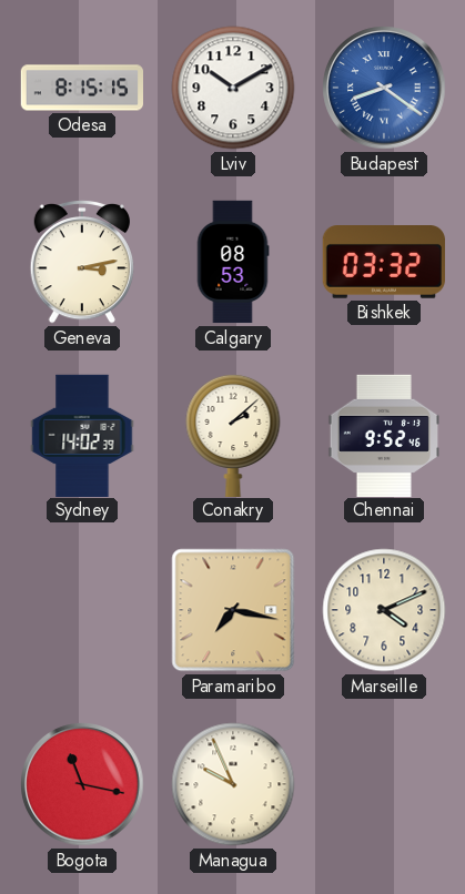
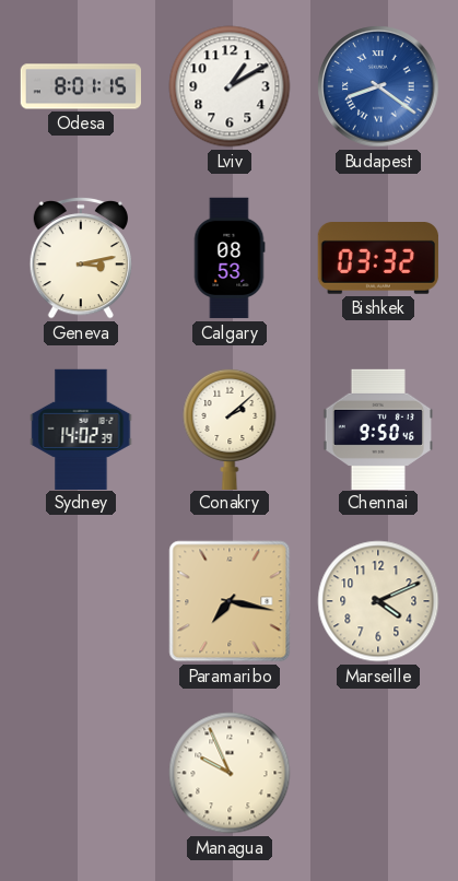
Odesa: 8:15 -> 8:01 (80, 86)
Lviv: 10:10 -> 1:10 (230, 86)
Chennai: 9:52 -> 9:50 (377, 428)
Bogota: 11:17 -> none (82, 784)
